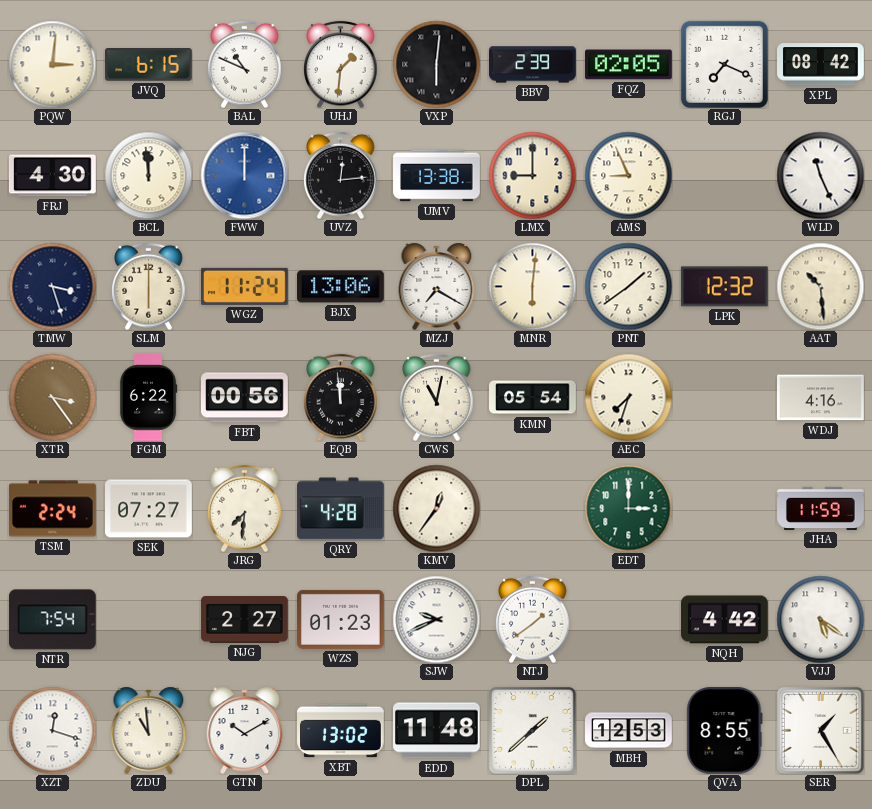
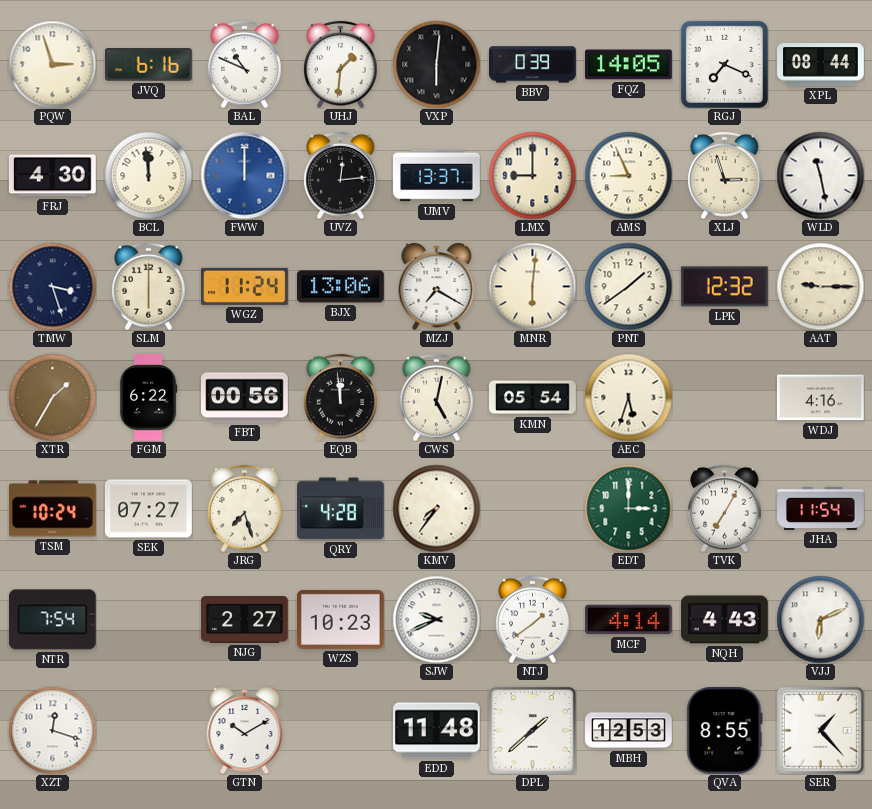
PQW: 3:01 -> 2:57 (52, 64)
JVQ: 6:15 -> 6:16 (148, 65)
BBV: 2:39 -> 0:39 (533, 65)
FQZ: 02:05 -> 14:05 (629, 65)
XPL: 08:42 -> 08:44 (821, 65)
UMV: 13:38 -> 13:37 (437, 176)
XLJ: none -> 2:57 (725, 175)
WLD: 11:26 -> 11:28 (820, 175)
AAT: 10:29 -> 9:15 (820, 286)
XTR: 3:24 -> 1:35 (52, 397)
CWS: 11:02 -> 5:02 (437, 397)
AEC: 7:33 -> 5:33 (628, 397)
TSM: 2:24 -> 10:24 (53, 509)
JRG: 7:31 -> 7:27 (245, 508)
KMV: 12:36 -> 7:36 (436, 508)
TVK: none -> 7:05 (725, 508)
JHA: 11:59 -> 11:54 (821, 508)
WZS: 01:23 -> 10:23 (341, 619)
MCF: none -> 4:14 (629, 620)
NQH: 4:42 -> 4:43 (725, 620)
VJJ: 5:21 -> 6:11 (820, 619)
ZDU: 10:59 -> none (149, 730)
XBT: 13:02 -> none (341, 731)
SER: 1:25 -> 1:23 (820, 730)
